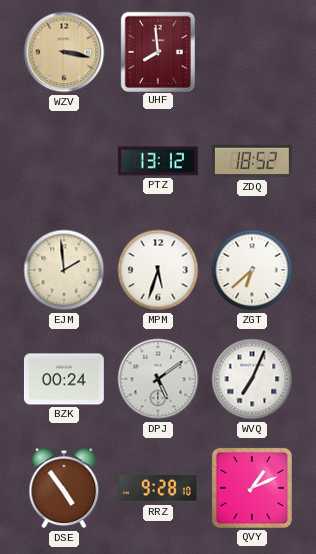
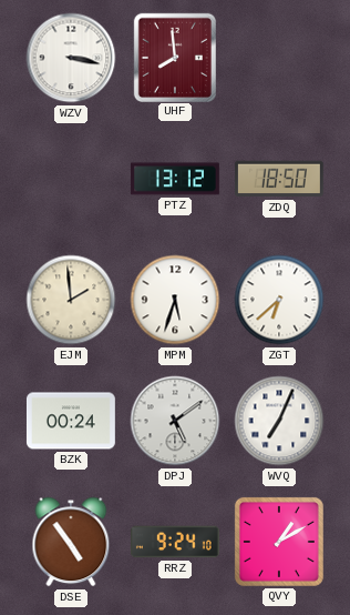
WZV dial: champagne -> white (71, 58)
ZDQ: 18:52 -> 18:50 (279, 179)
RRZ: 9:28 -> 9:24 (175, 542)
QVY: 1:11 -> 1:10 (279, 542)
